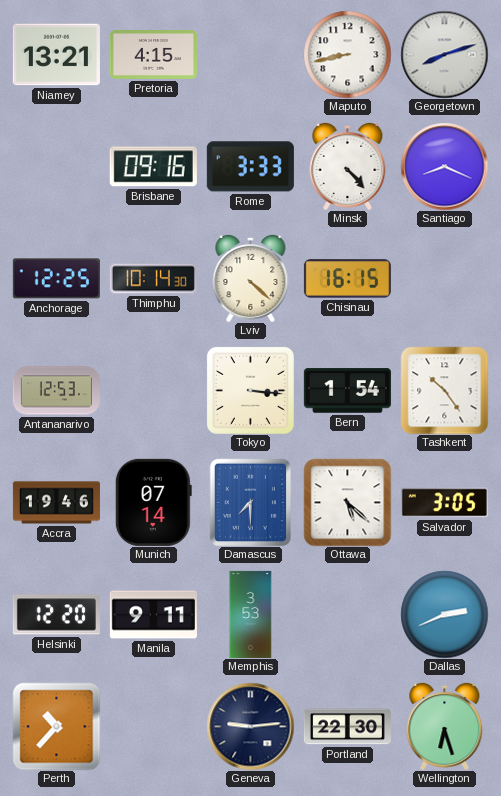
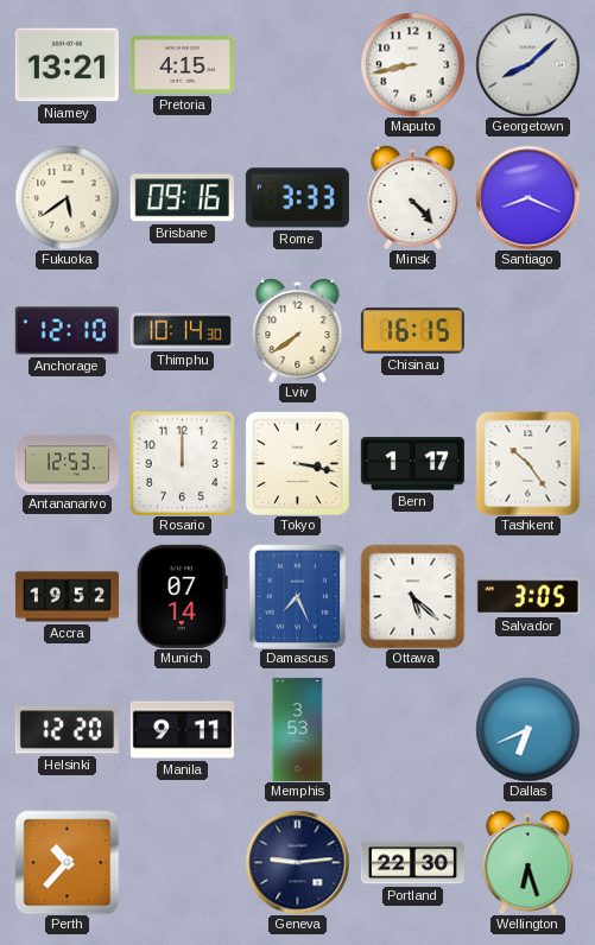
Georgetown: 8:12 -> 8:08 (527, 64)
Fukuoka: none -> 5:39 (67, 197)
Anchorage: 12:25 -> 12:10 (67, 331)
Lviv: 4:22 -> 7:39 (298, 330)
Rosario: none -> 12:00 (182, 463)
Tokyo: 3:16 -> 3:17 (297, 463)
Bern: 1:54 -> 1:17 (412, 464)
Accra: 19:46 -> 19:52 (67, 597)
Damascus: 7:30 -> 7:26 (297, 596)
Dallas: 2:41 -> 6:41 (527, 729)
